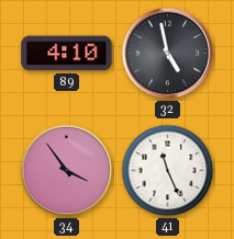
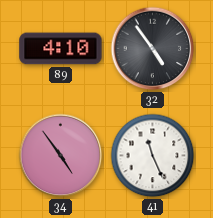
32: 4:58 -> 4:54 (153, 49)
34: 3:54 -> 4:54 (61, 156)
